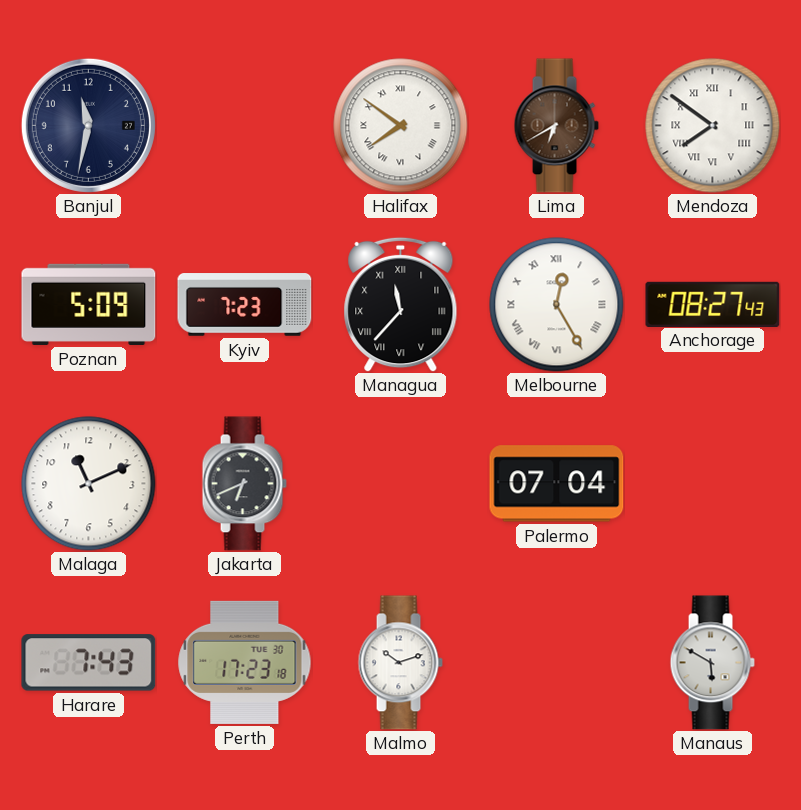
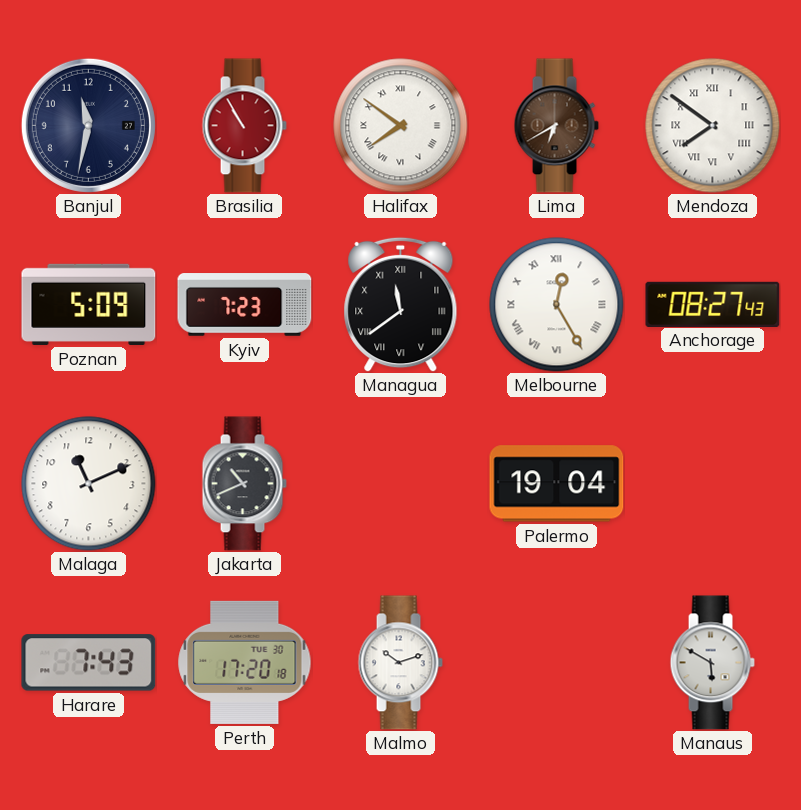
Brasilia: none -> 10:55 (244, 126)
Managua: 11:37 -> 11:39 (401, 304)
Jakarta: 6:41 -> 10:41 (244, 484)
Palermo: 07:04 -> 19:04 (557, 484)
Perth: 17:23 -> 17:20 (245, 662)
